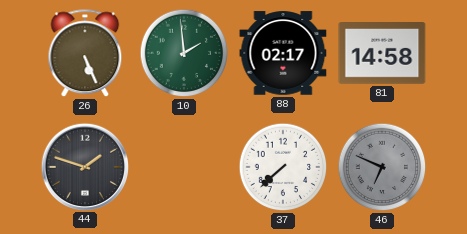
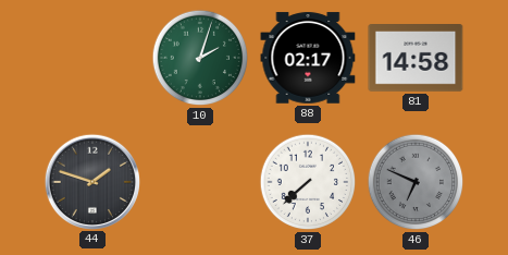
26: 5:26 -> none (85, 54)
10: 1:59 -> 2:03 (200, 58)
